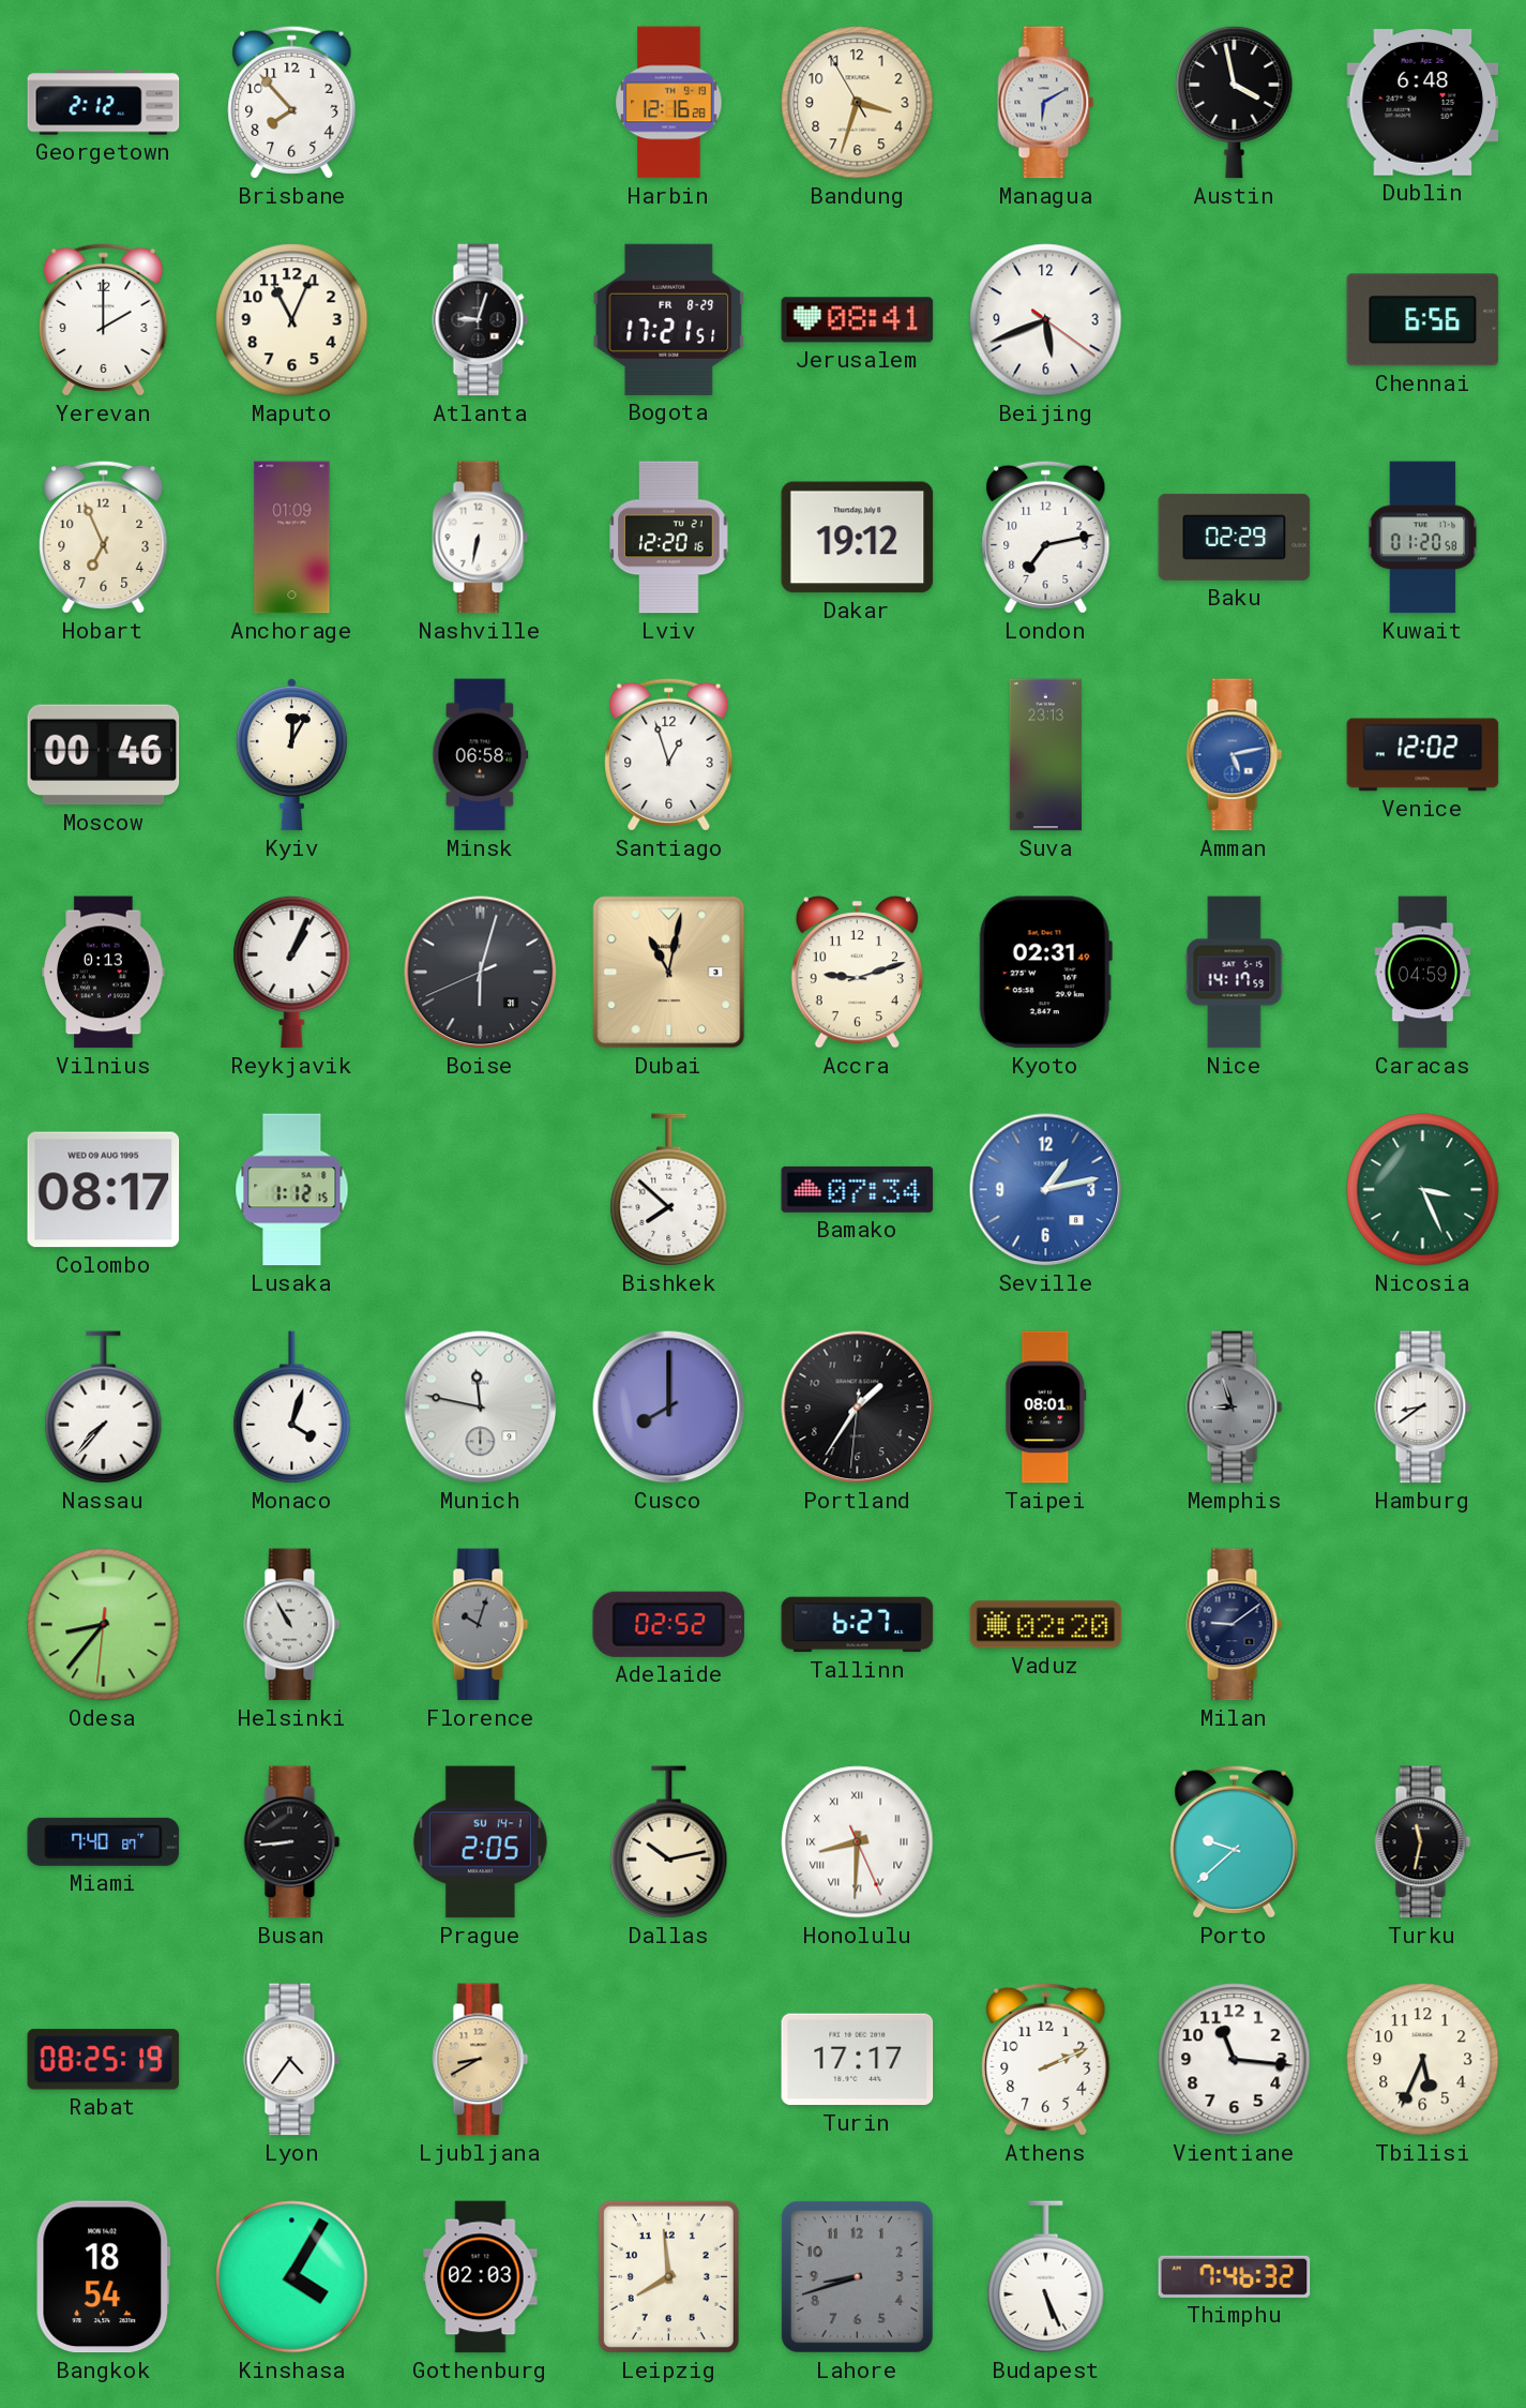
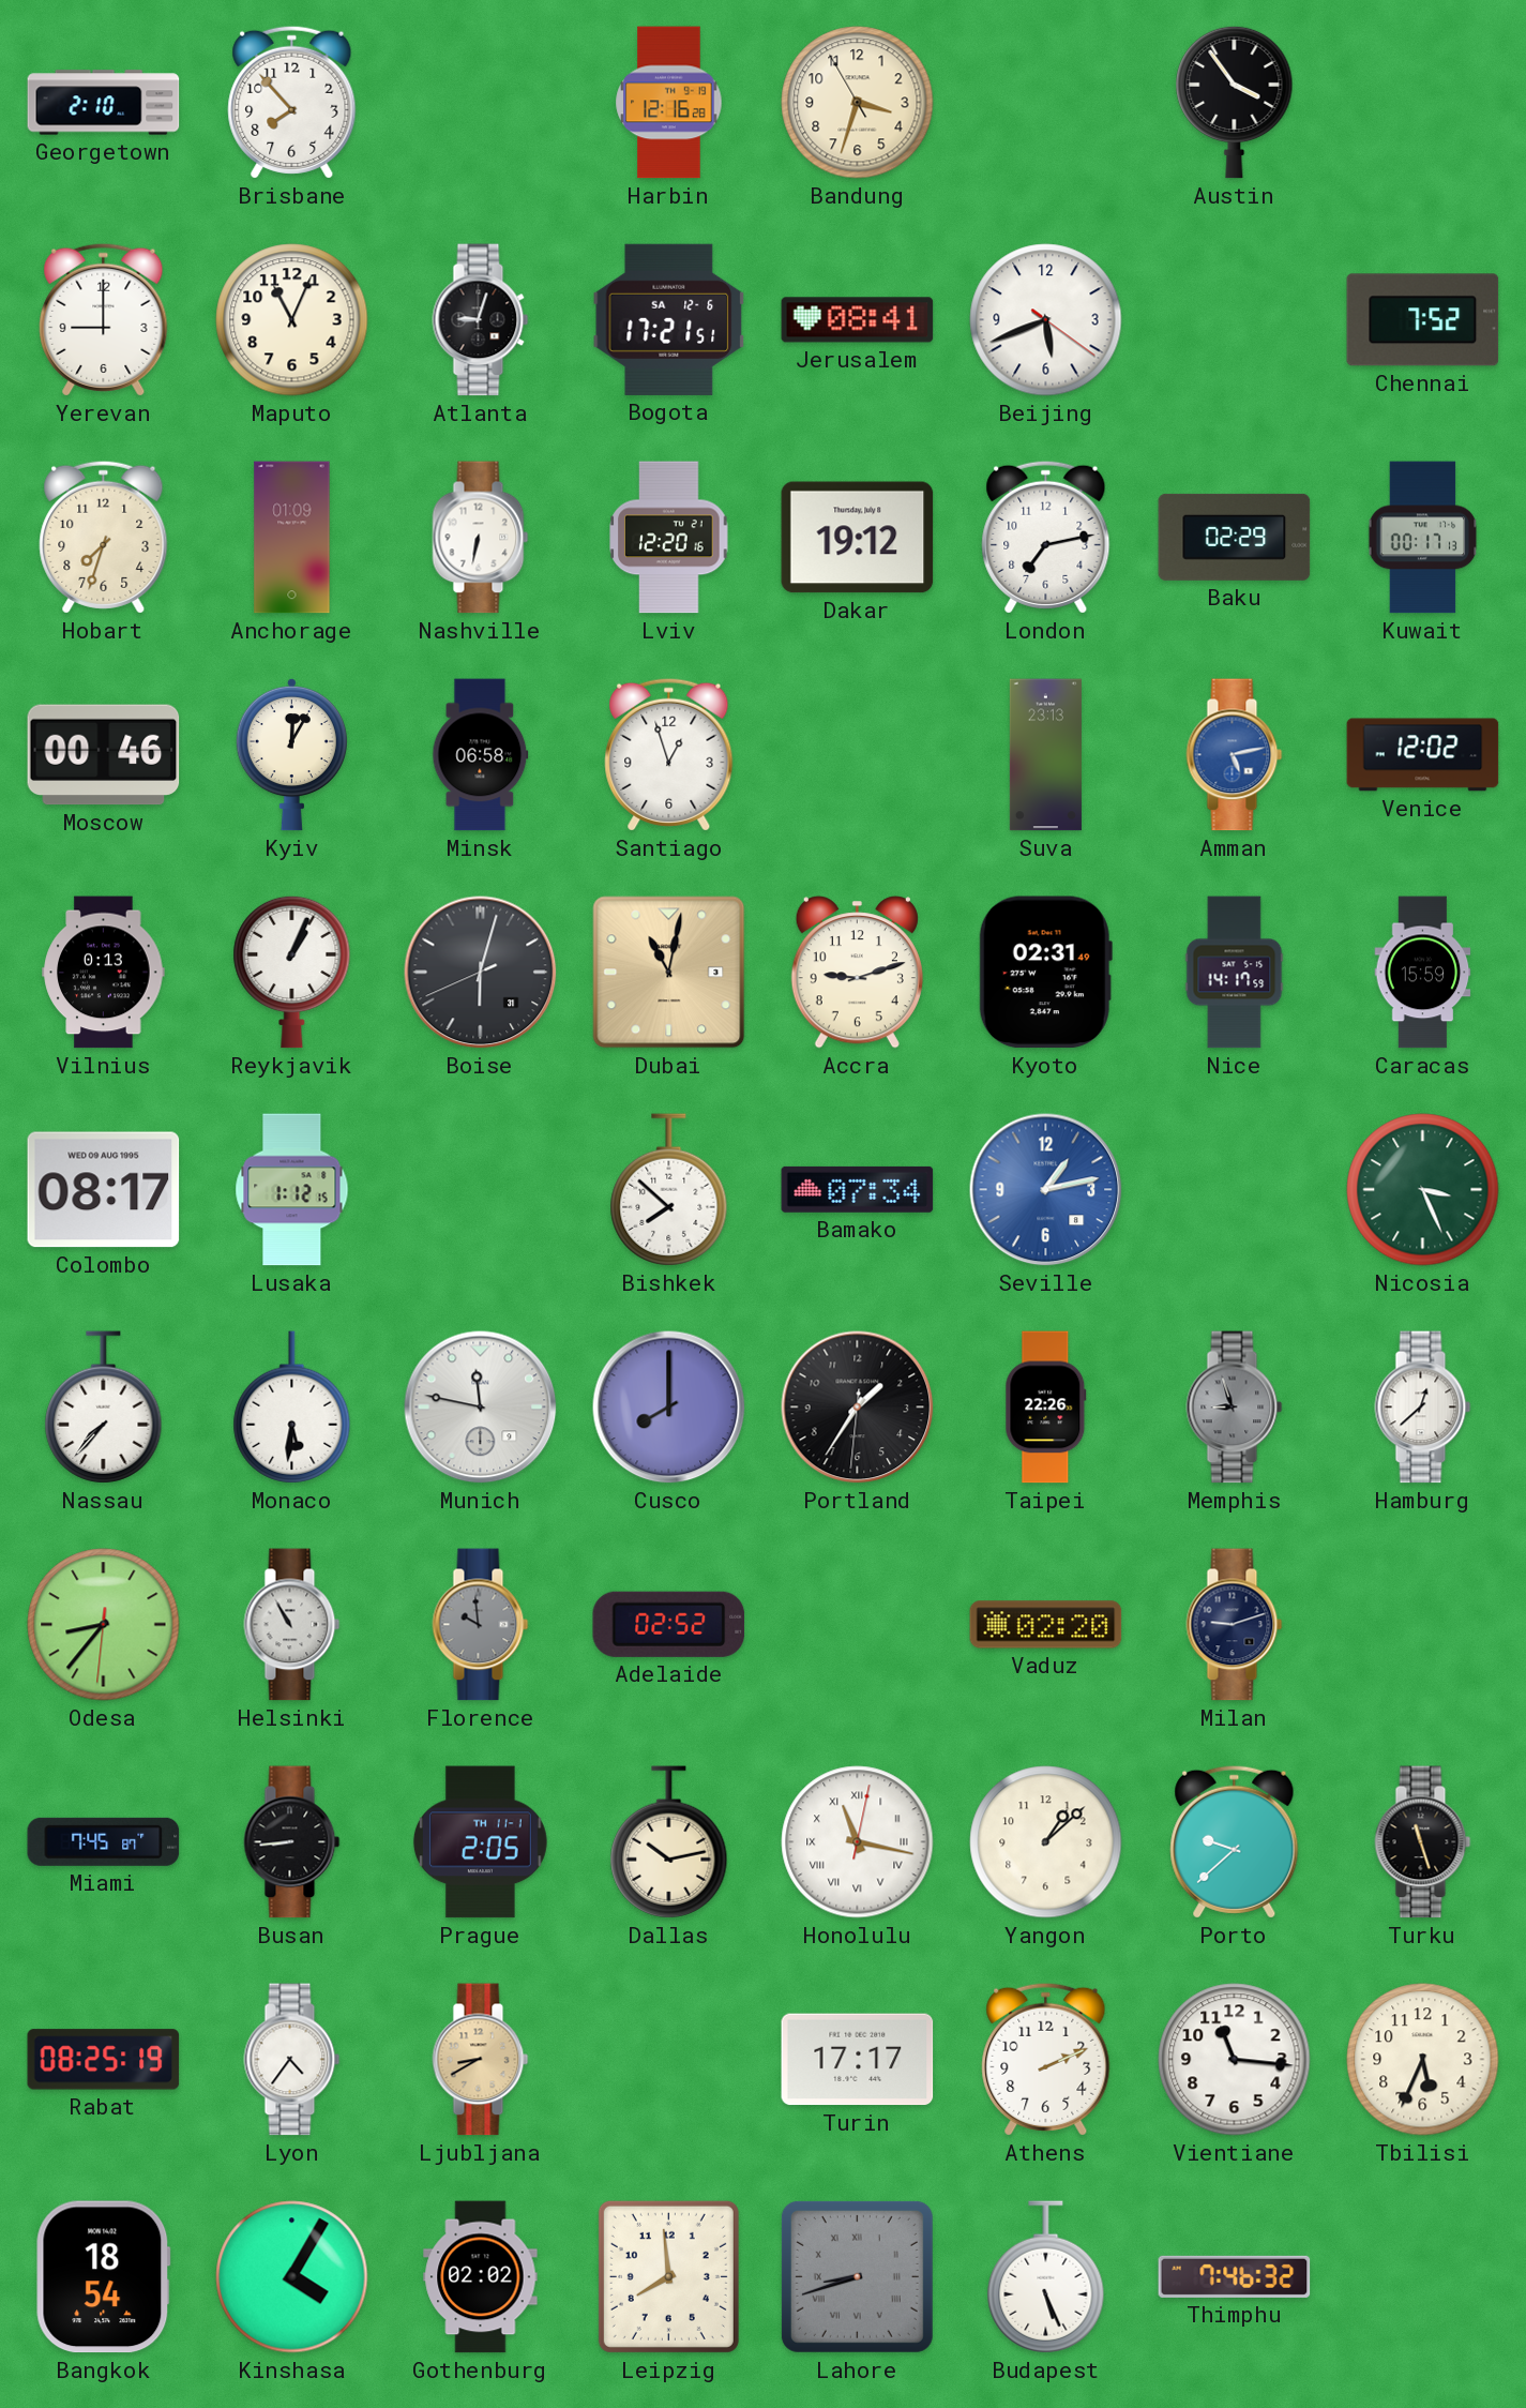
Georgetown: 2:12 -> 2:10 (104, 103)
Managua: 6:10 -> none (1046, 103)
Austin: 3:58 -> 3:54 (1235, 102)
Dublin: 6:48 -> none (1423, 103)
Yerevan: 2:00 -> 9:00 (104, 319)
Bogota date: FR 8-29 -> SA 12-6 (669, 319)
Chennai: 6:56 -> 7:52 (1423, 320)
Hobart: 6:56 -> 7:33 (104, 537)
Kuwait: 01:20 -> 00:17 (1423, 538)
Caracas: 04:59 -> 15:59 (1423, 973)
Monaco: 4:03 -> 5:31 (292, 1408)
Taipei: 08:01 -> 22:26 (1046, 1408)
Hamburg: 8:39 -> 12:38 (1423, 1408)
Florence: 10:03 -> 9:59 (481, 1625)
Tallinn: 6:27 -> none (858, 1625)
Milan: 9:09 -> 9:12 (1235, 1625)
Miami: 7:40 -> 7:45 (104, 1841)
Prague date: SU 14-1 -> TH 11-1 (480, 1842)
Honolulu: 8:30 -> 11:17 (858, 1842)
Yangon: none -> 1:08 (1046, 1842)
Turku: 11:32 -> 11:27 (1423, 1842)
Gothenburg: 02:03 -> 02:02 (481, 2277)
Lahore numerals: Arabic -> Roman (857, 2276)
